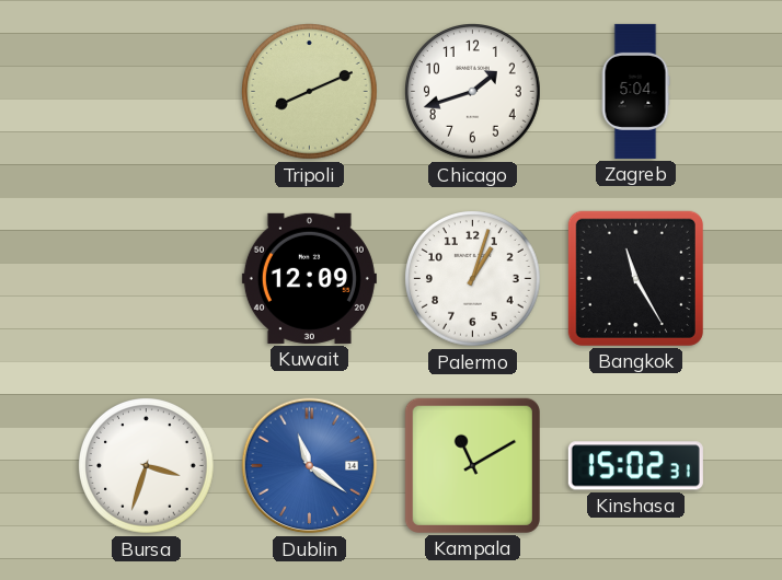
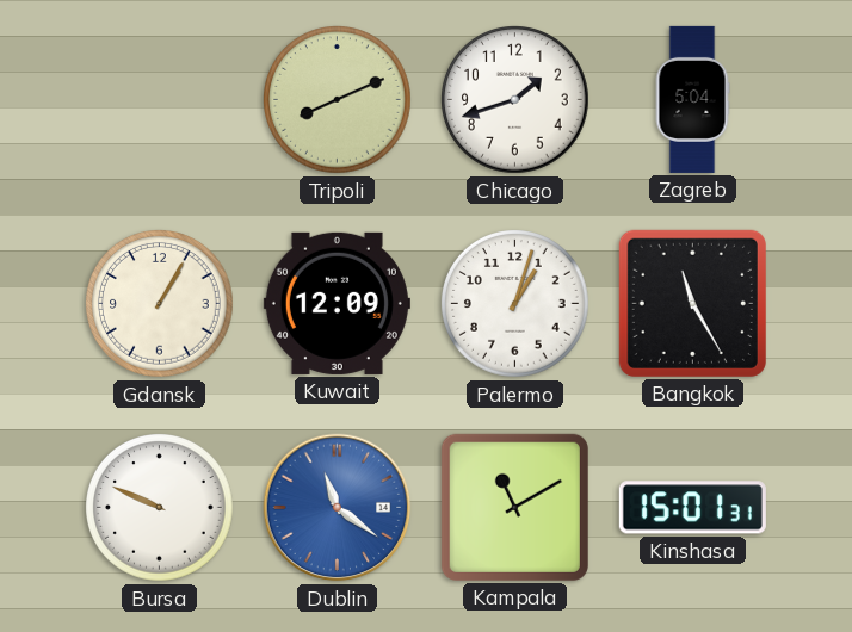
Gdansk: none -> 1:05 (160, 304)
Bursa: 3:33 -> 9:49 (160, 508)
Kinshasa: 15:02 -> 15:01 (692, 508)
